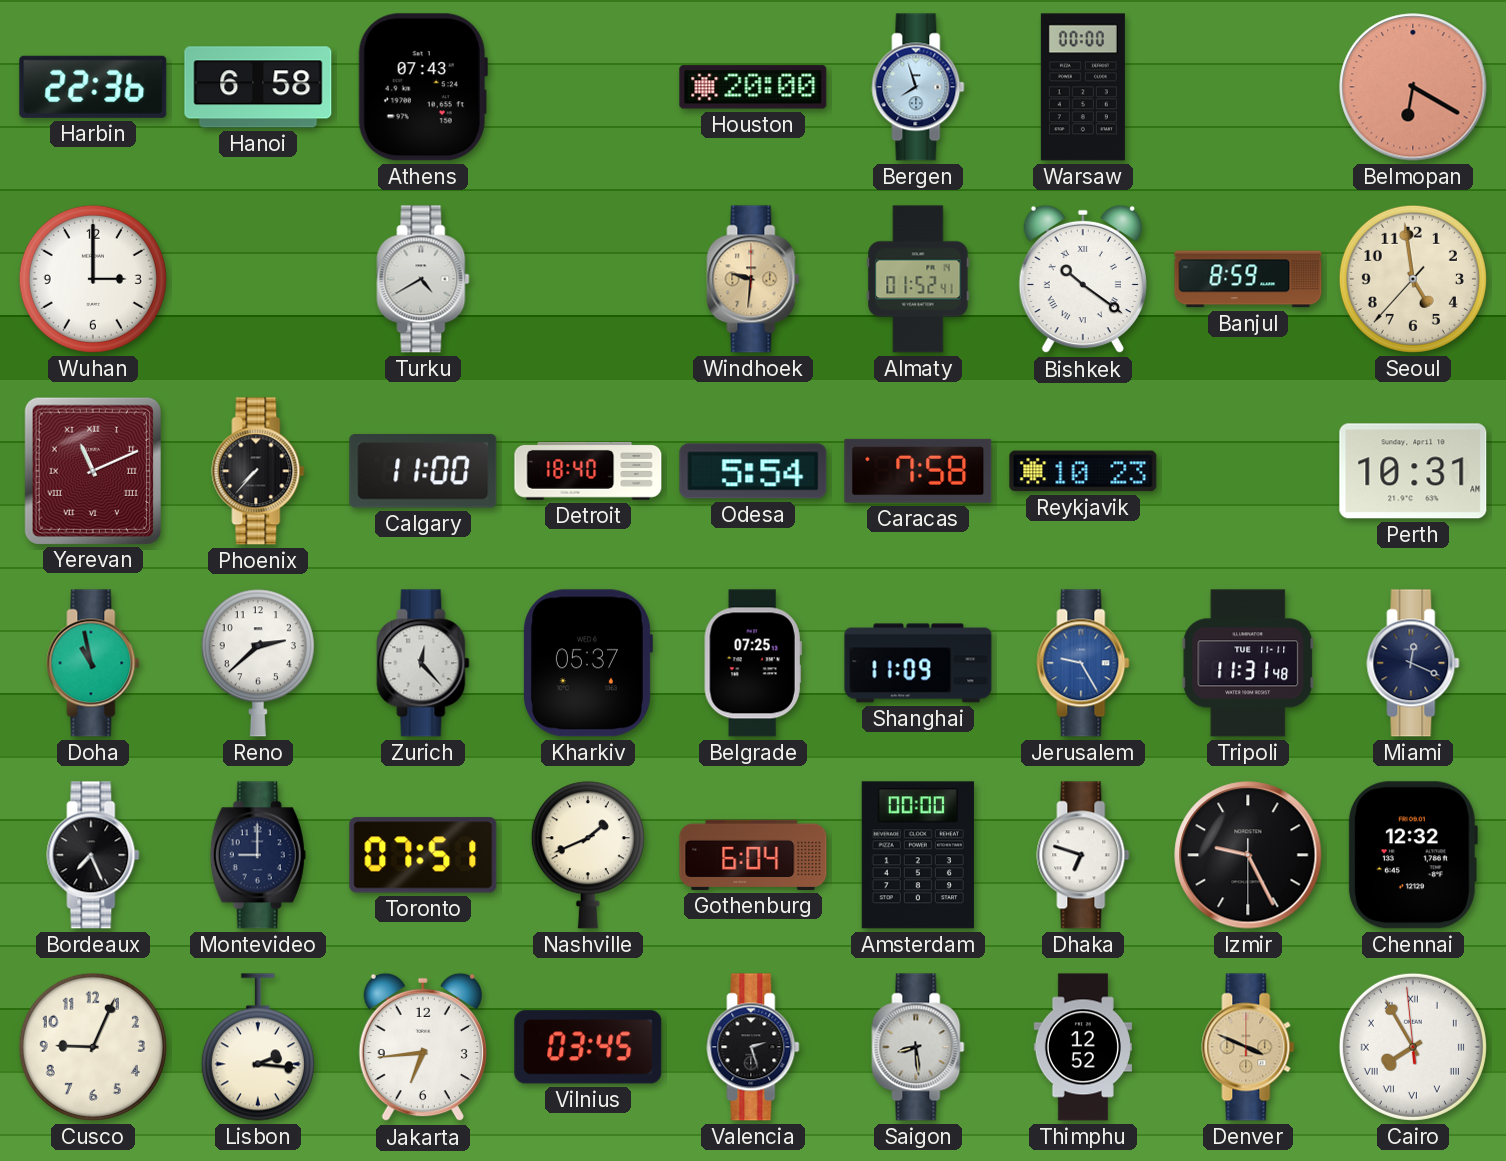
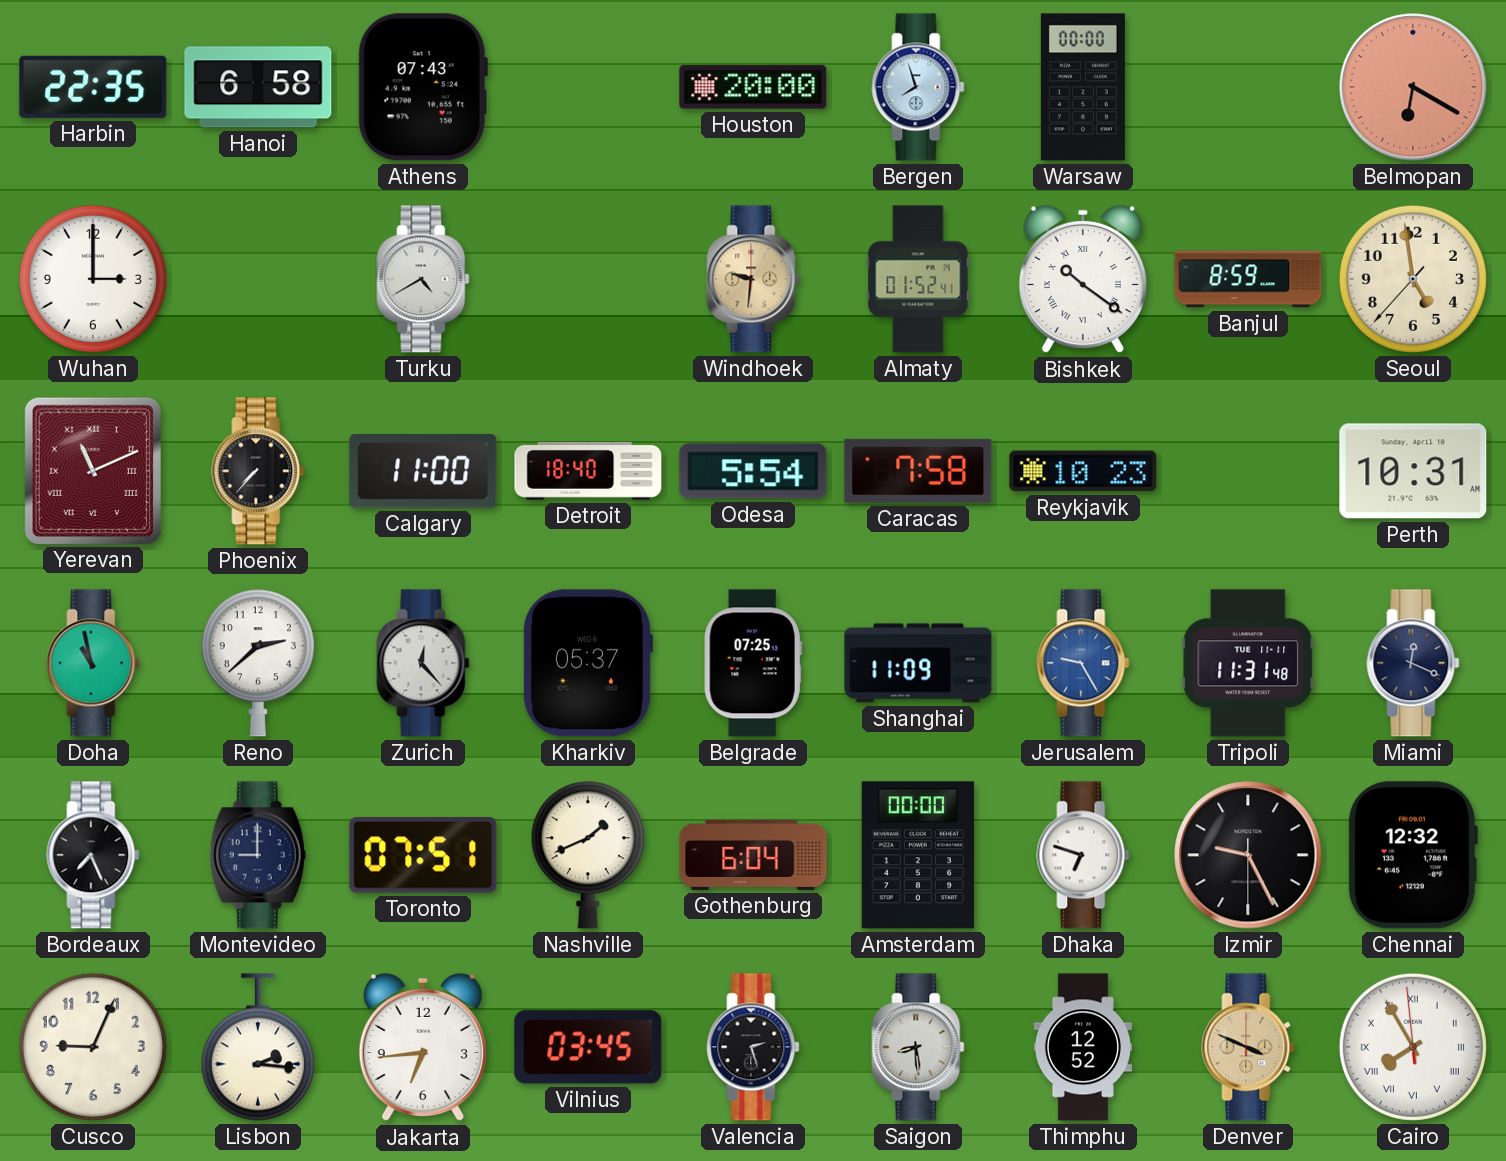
Harbin: 22:36 -> 22:35 (93, 87)
